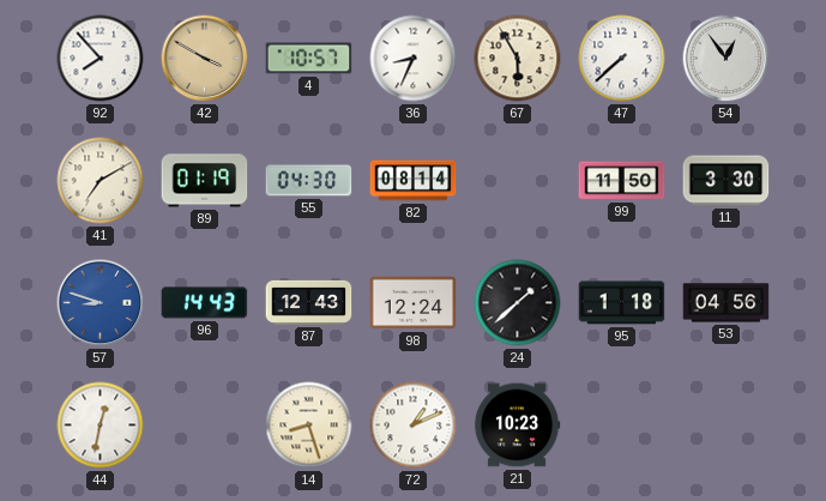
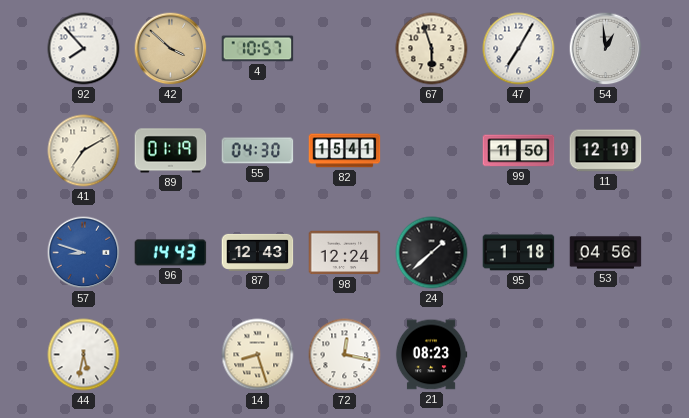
42: 3:50 -> 3:52 (171, 49)
36: 8:34 -> none (414, 59)
67: 5:55 -> 5:57 (432, 49)
47: 7:38 -> 7:05 (519, 49)
54: 12:54 -> 12:59 (606, 49)
82: 08:14 -> 15:41 (345, 151)
11: 3:30 -> 12:19 (606, 151)
44: 12:32 -> 5:32 (84, 355)
72: 1:11 -> 12:17 (345, 355)
21: 10:23 -> 08:23 (431, 355)
